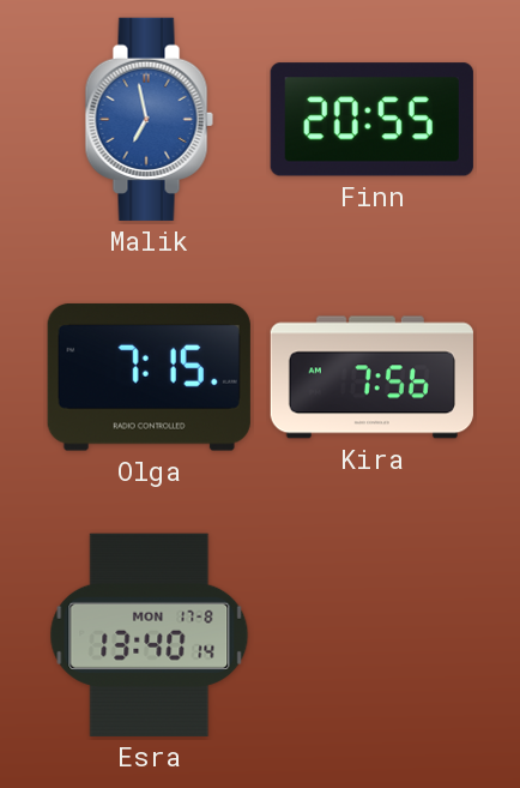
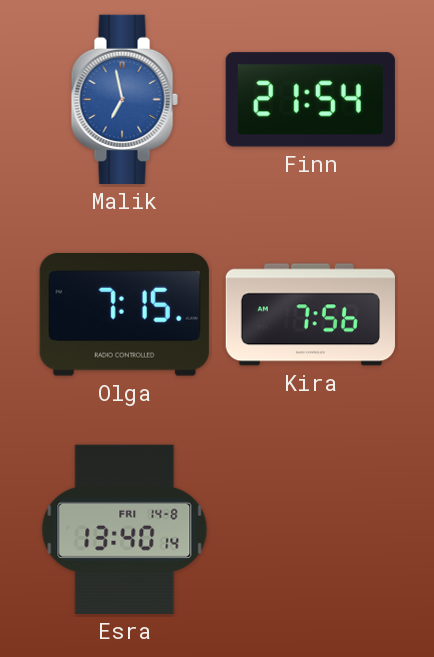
Finn: 20:55 -> 21:54 (310, 100)
Esra date: MON 17-8 -> FRI 14-8 (125, 529)
